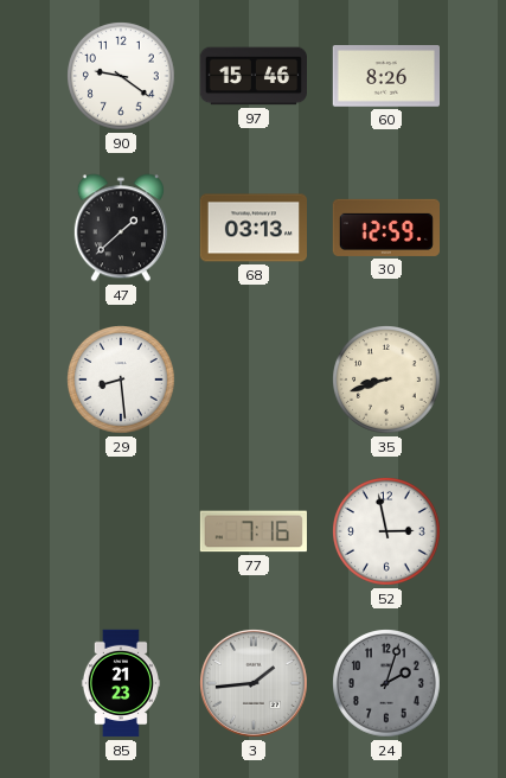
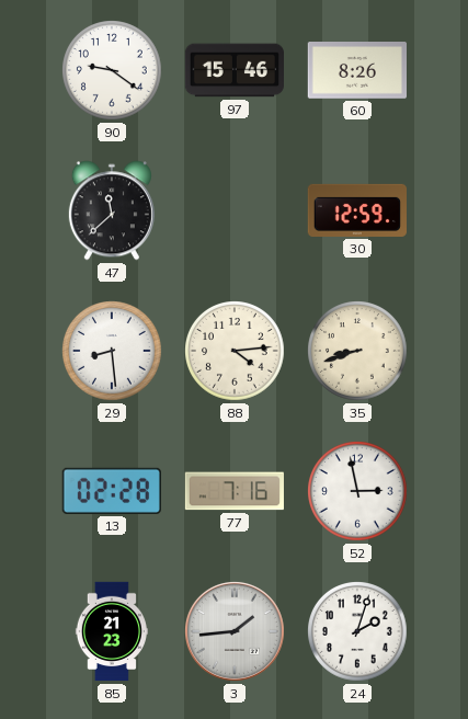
47: 1:38 -> 11:38 (112, 210)
68: 03:13 -> none (252, 228)
88: none -> 4:14 (236, 352)
13: none -> 02:28 (112, 491)
24 dial: grey -> white (358, 632)
